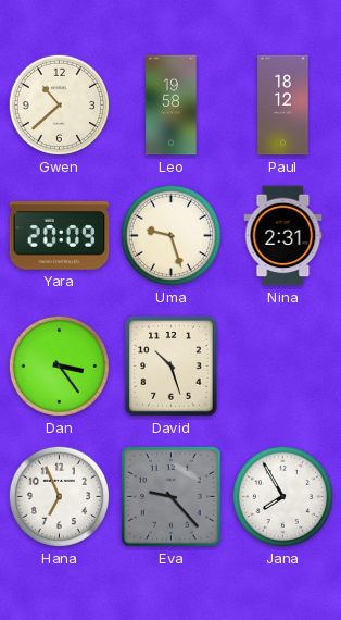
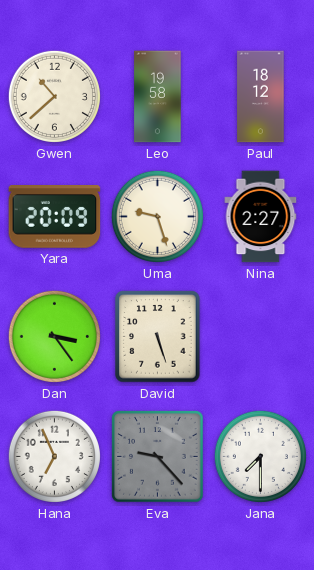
Nina: 2:31 -> 2:27 (261, 217)
David: 10:27 -> 5:27 (158, 337)
Jana: 7:55 -> 7:30 (260, 456)
